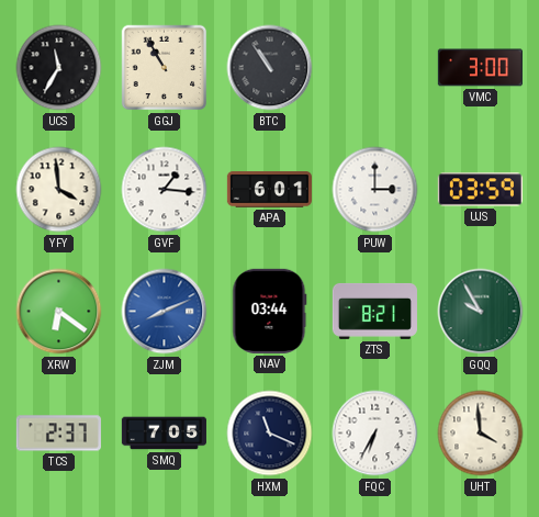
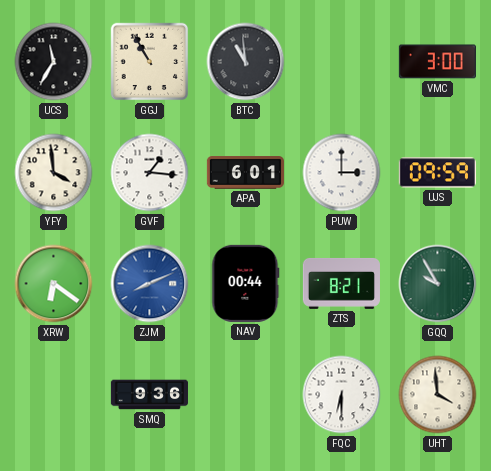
BTC: 10:54 -> 10:59 (246, 62)
UJS: 03:59 -> 09:59 (437, 173)
NAV: 03:44 -> 00:44 (246, 283)
TCS: 2:37 -> none (58, 434)
SMQ: 7:05 -> 9:36 (149, 395)
HXM: 11:19 -> none (270, 434)
FQC: 6:35 -> 6:30 (342, 395)
